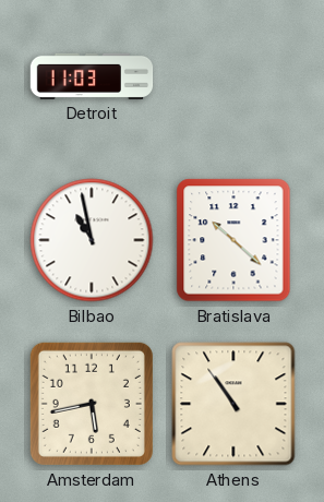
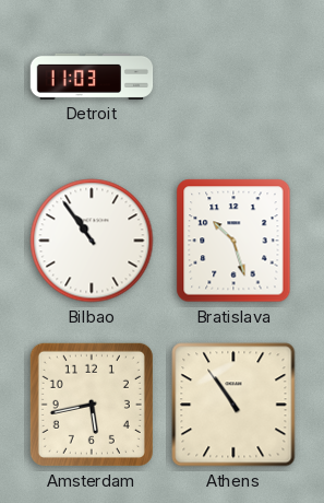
Bilbao: 10:58 -> 10:54 (92, 241)
Bratislava: 10:22 -> 10:27 (233, 241)
